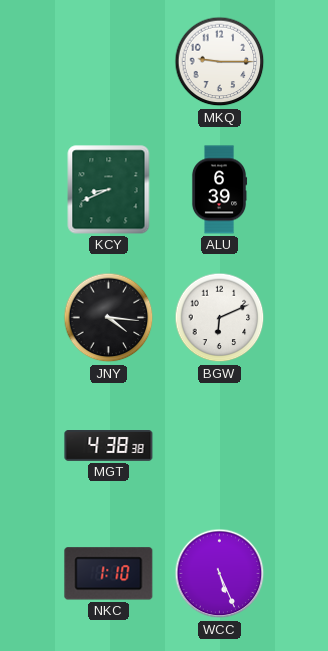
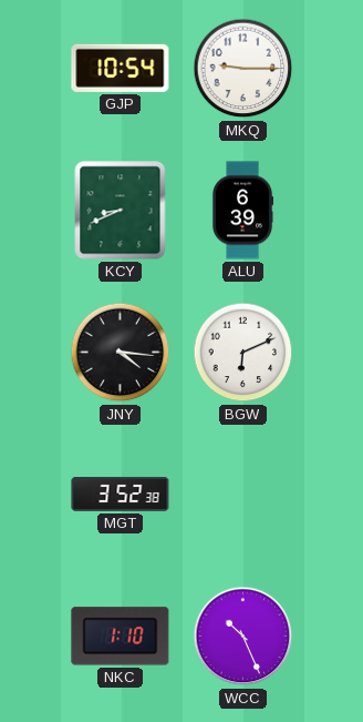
GJP: none -> 10:54 (121, 68)
MGT: 4:38 -> 3:52 (121, 495)
WCC: 5:26 -> 10:26 (243, 637)
